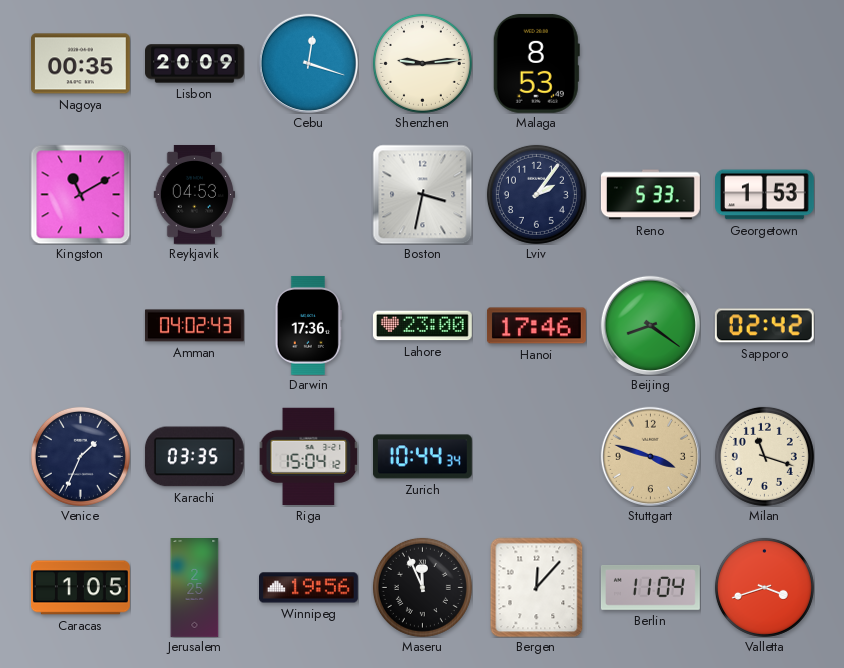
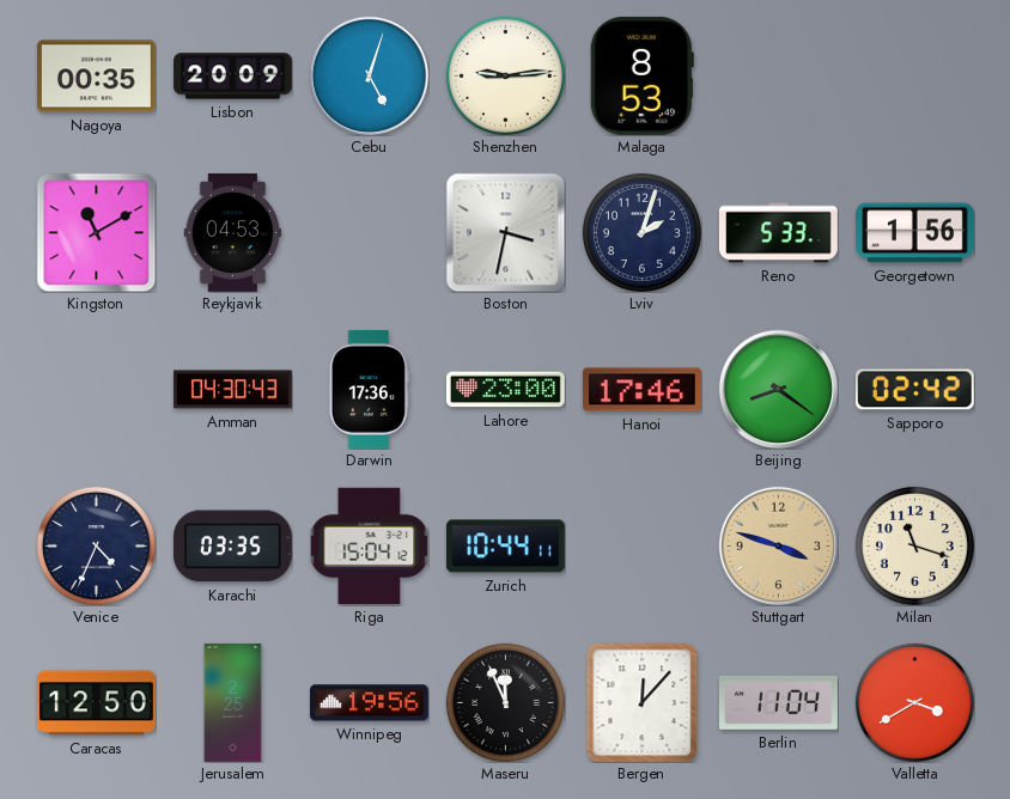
Cebu: 12:18 -> 5:03 (369, 75)
Lviv: 2:06 -> 2:03 (641, 232)
Georgetown: 1:53 -> 1:56 (915, 233)
Amman: 04:02 -> 04:30 (233, 390)
Venice: 1:34 -> 4:34 (96, 545)
Zurich: 10:44:34 -> 10:44:11 (505, 547)
Caracas: 1:05 -> 12:50 (96, 703)
Valletta: 3:42 -> 3:40 (914, 702)
